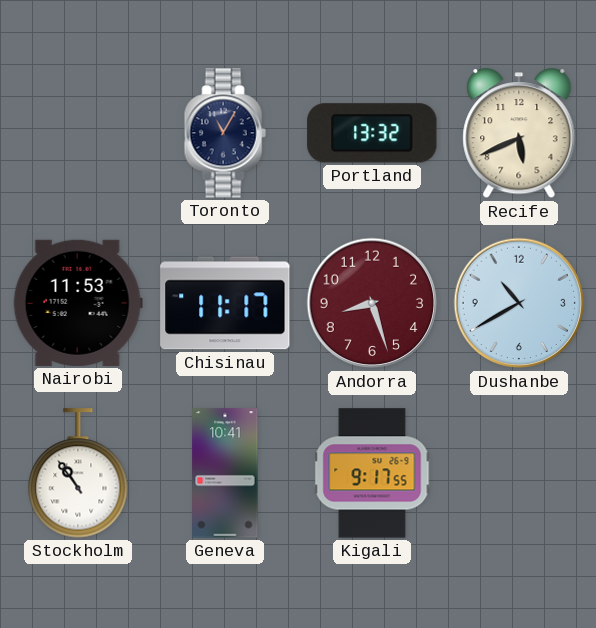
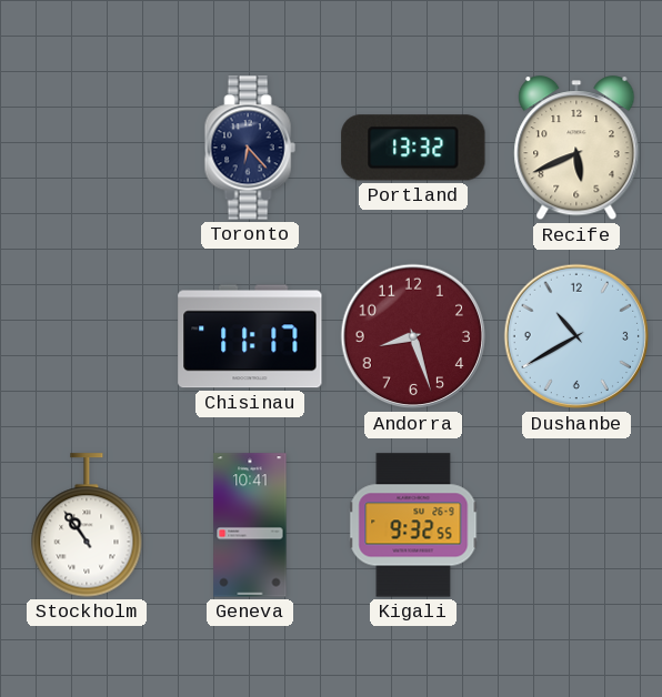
Toronto: 11:05 -> 6:23 (250, 148)
Nairobi: 11:53 -> none (78, 303)
Kigali: 9:17 -> 9:32 (413, 525)
